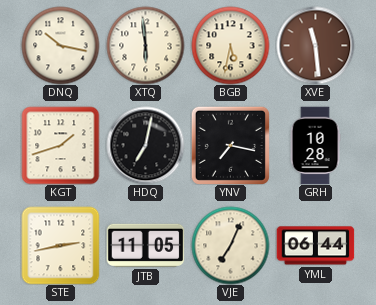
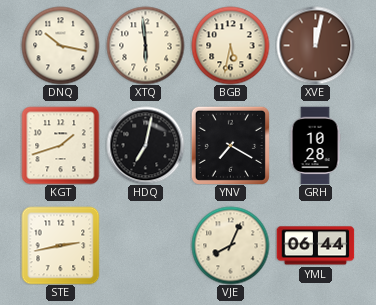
XVE: 11:29 -> 12:02 (315, 45)
YNV: 7:17 -> 7:20 (230, 145)
JTB: 11:05 -> none (145, 245)
VJE: 7:04 -> 8:04 (230, 245)
